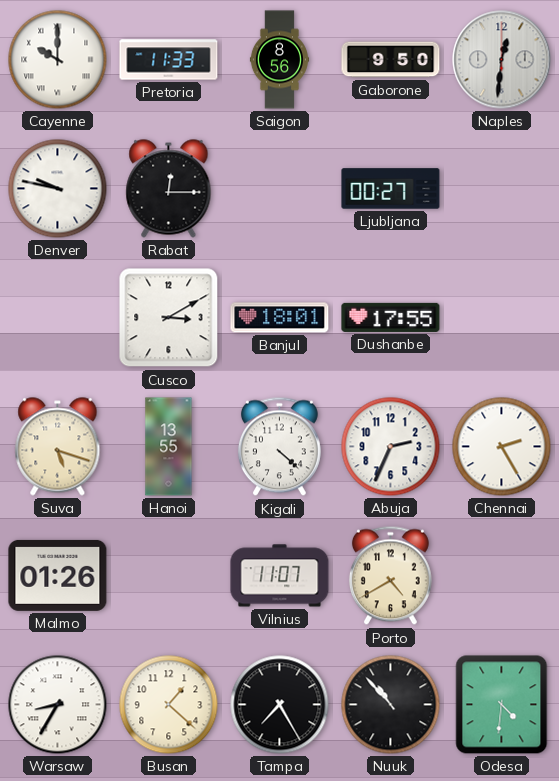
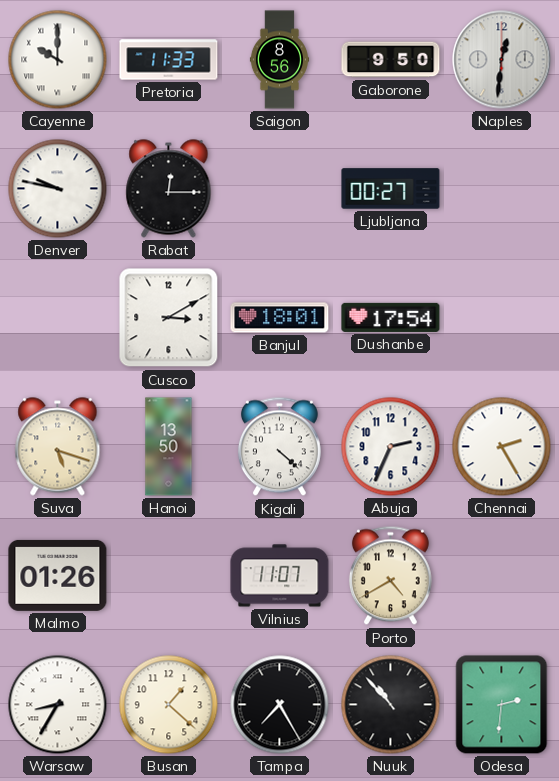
Dushanbe: 17:55 -> 17:54 (391, 317)
Hanoi: 13:55 -> 13:50 (169, 447)
Odesa: 4:31 -> 2:31 (502, 705)
